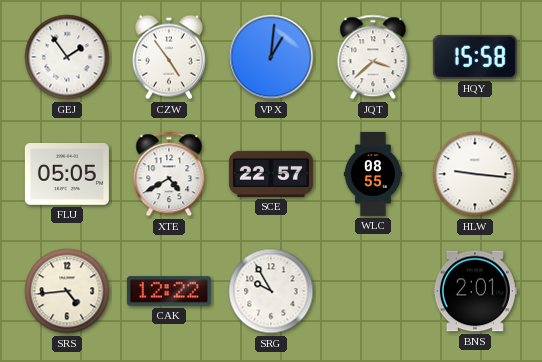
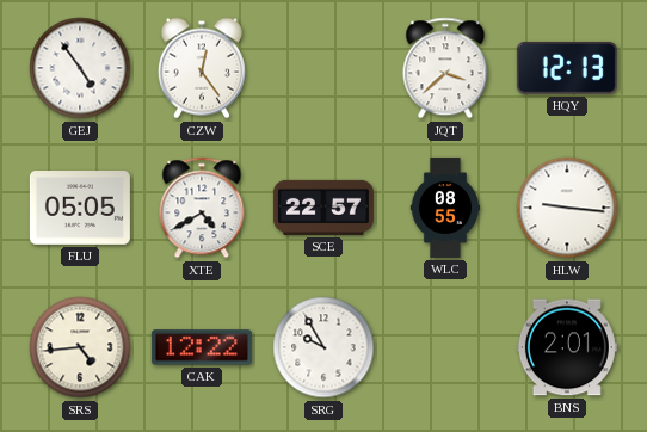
GEJ: 1:54 -> 4:54 (80, 68)
CZW: 4:54 -> 12:24 (202, 68)
VPX: 1:01 -> none (271, 57)
HQY: 15:58 -> 12:13 (567, 68)
